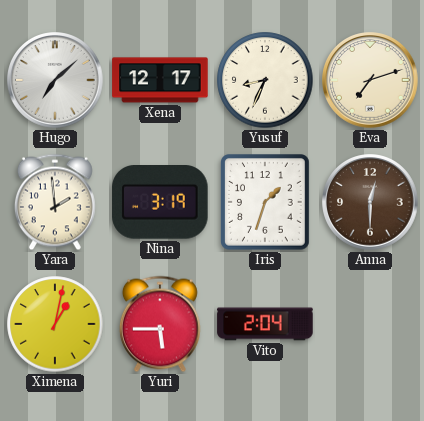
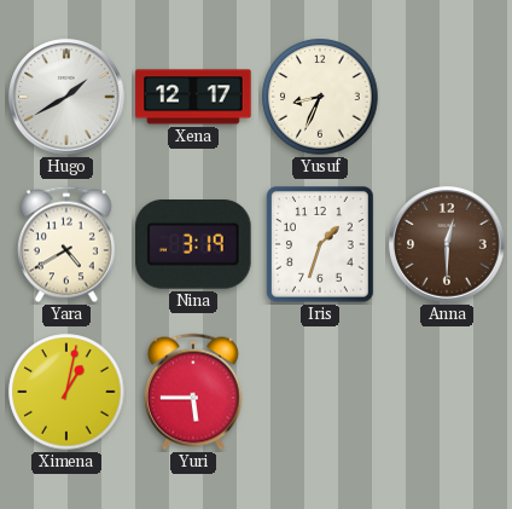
Hugo: 7:08 -> 1:40 (66, 97)
Eva: 7:12 -> none (370, 80)
Yara: 1:59 -> 4:40 (66, 244)
Vito: 2:04 -> none (265, 324)
